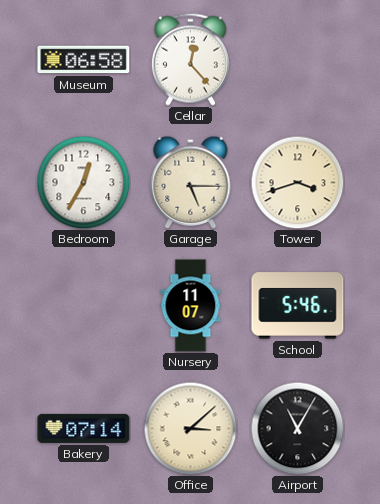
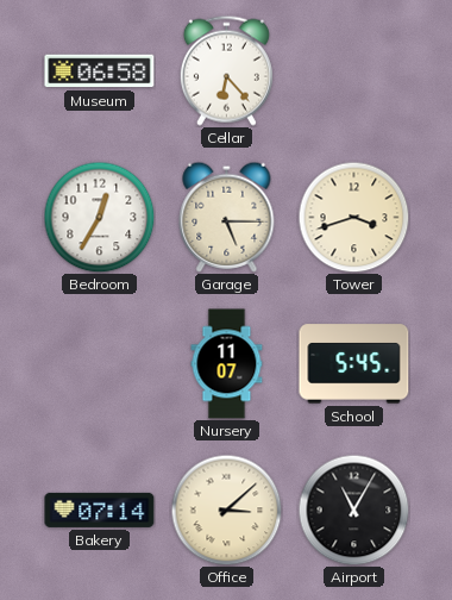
Cellar: 12:23 -> 6:23 (226, 70)
School: 5:46 -> 5:45 (354, 364)
